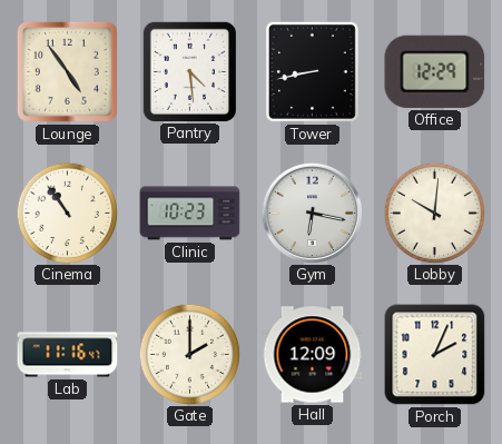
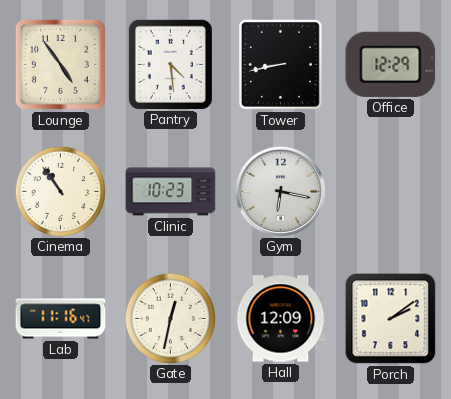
Lobby: 10:01 -> none (434, 213)
Gate: 2:00 -> 12:32 (170, 318)
Porch: 2:04 -> 2:09 (391, 319)
